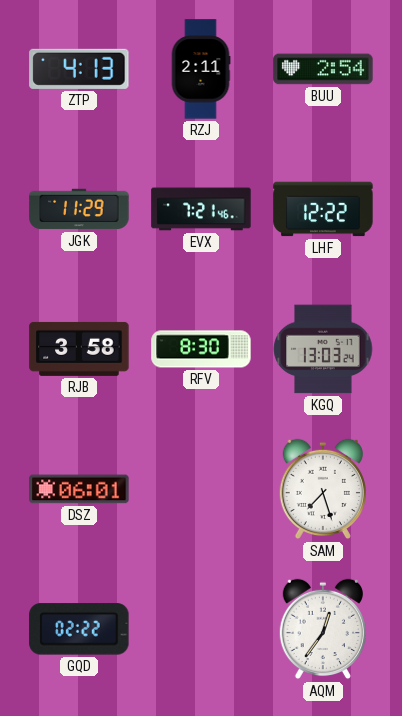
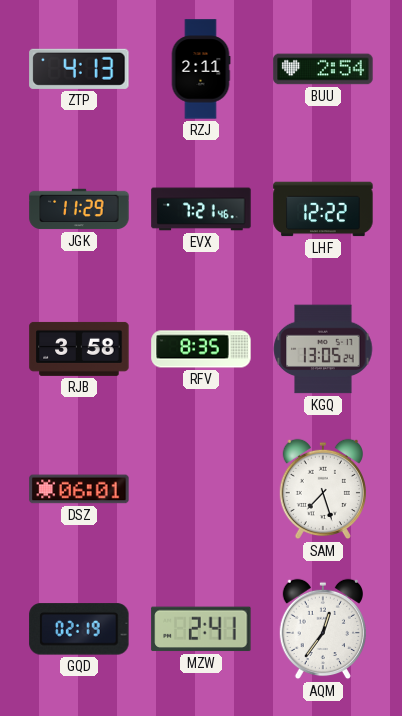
RFV: 8:30 -> 8:35 (201, 349)
KGQ: 13:03 -> 13:05 (323, 349)
GQD: 02:22 -> 02:19 (79, 629)
MZW: none -> 2:41 (201, 629)
